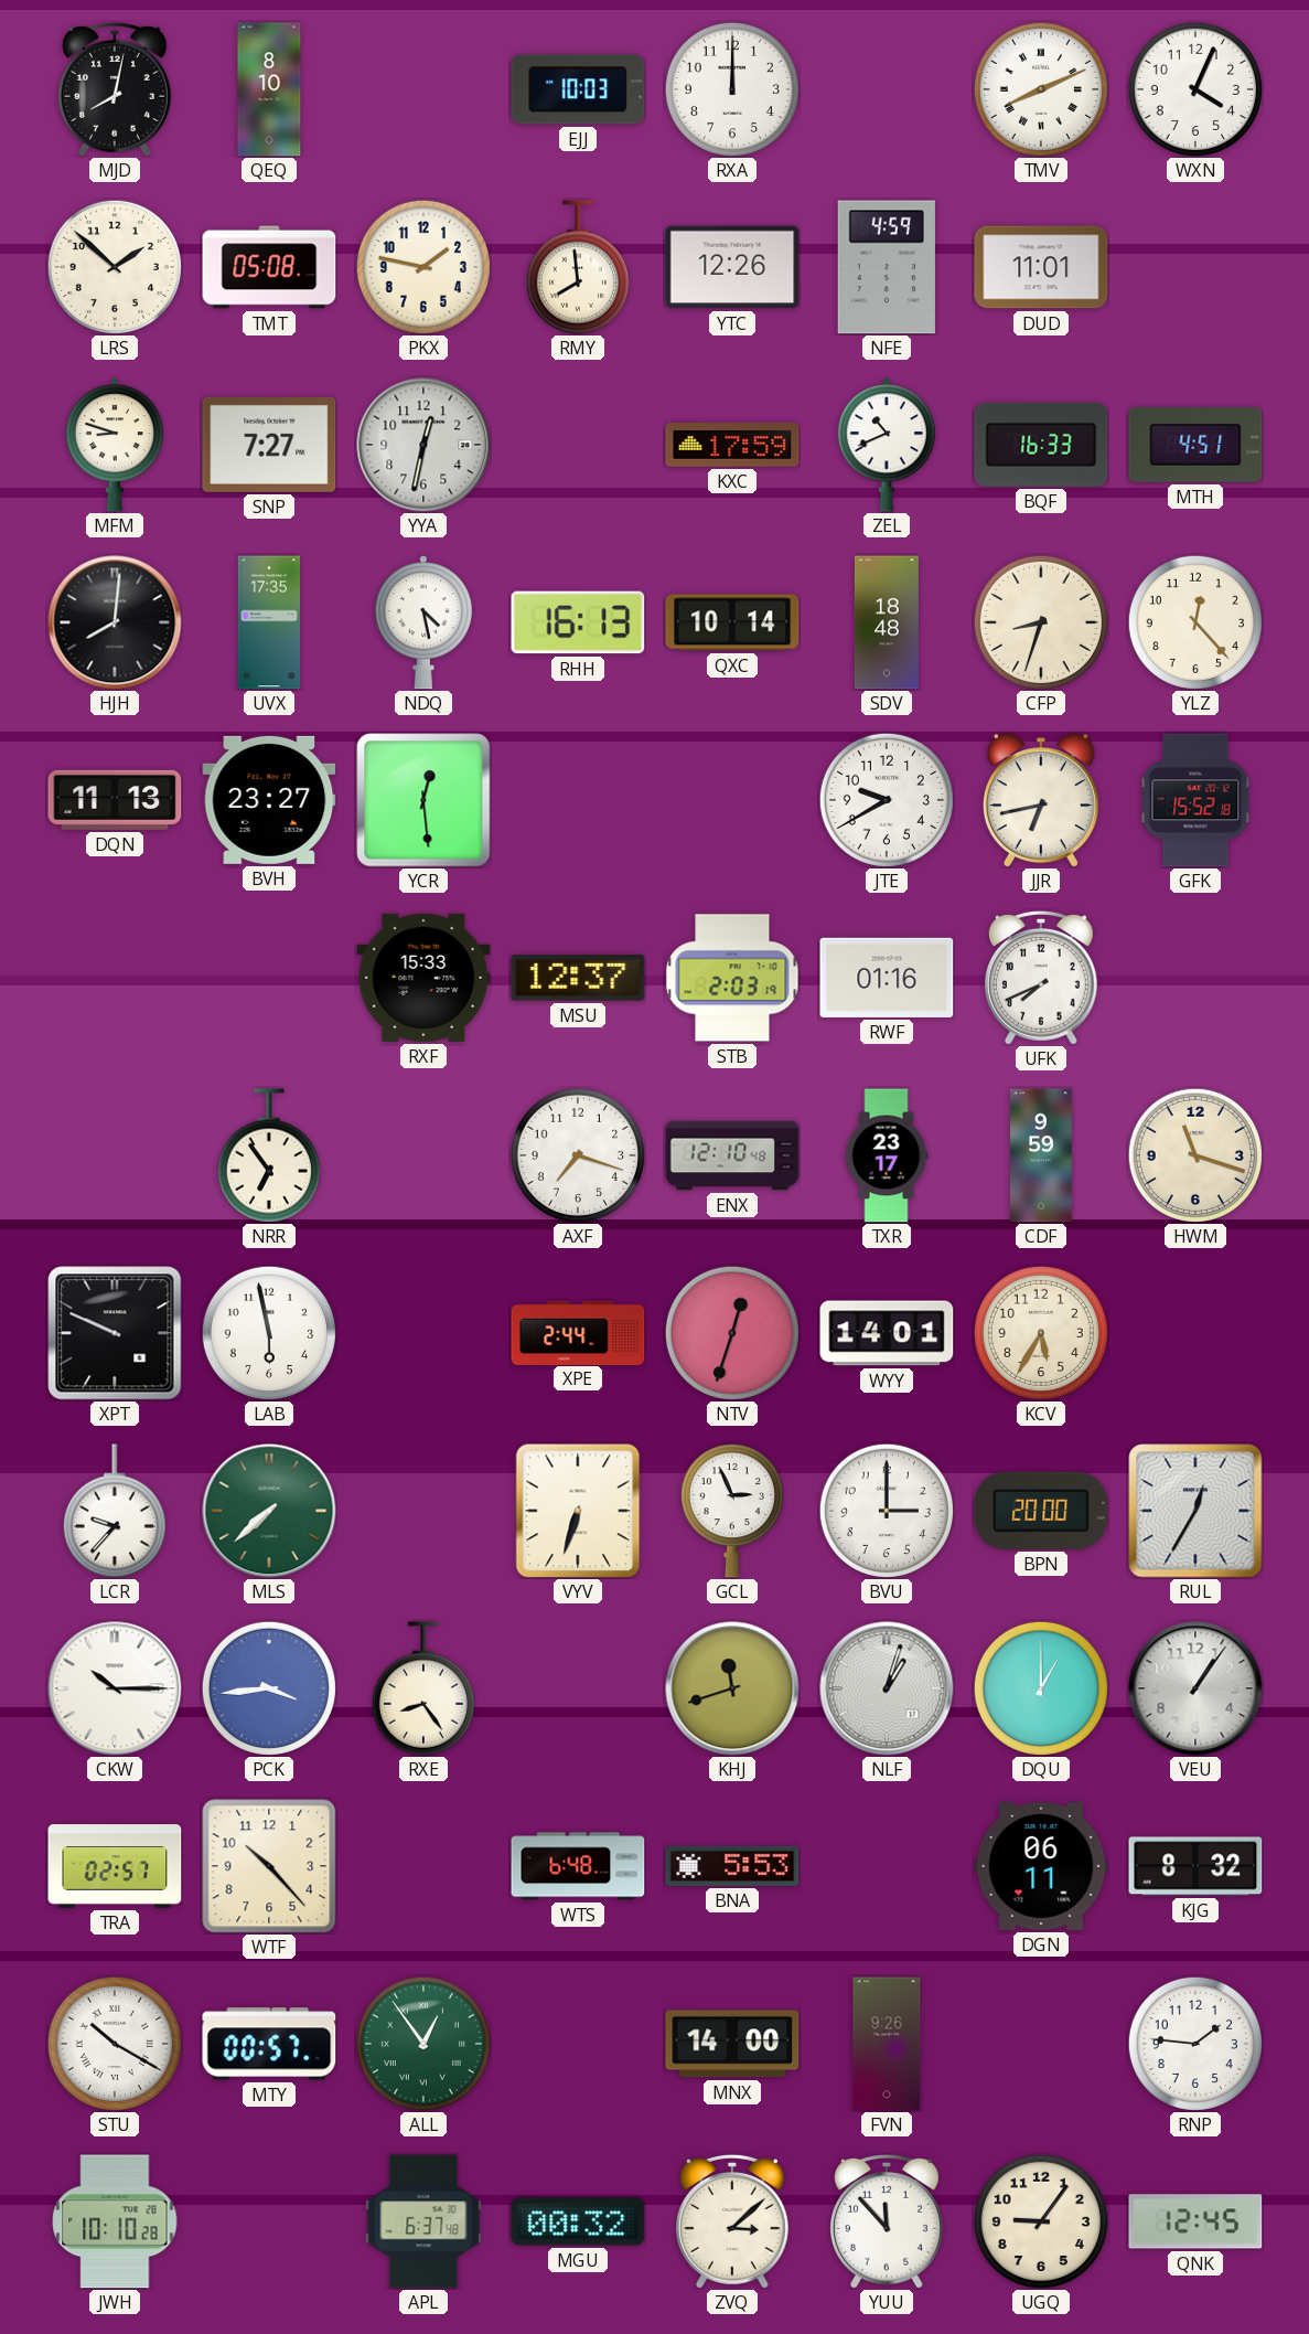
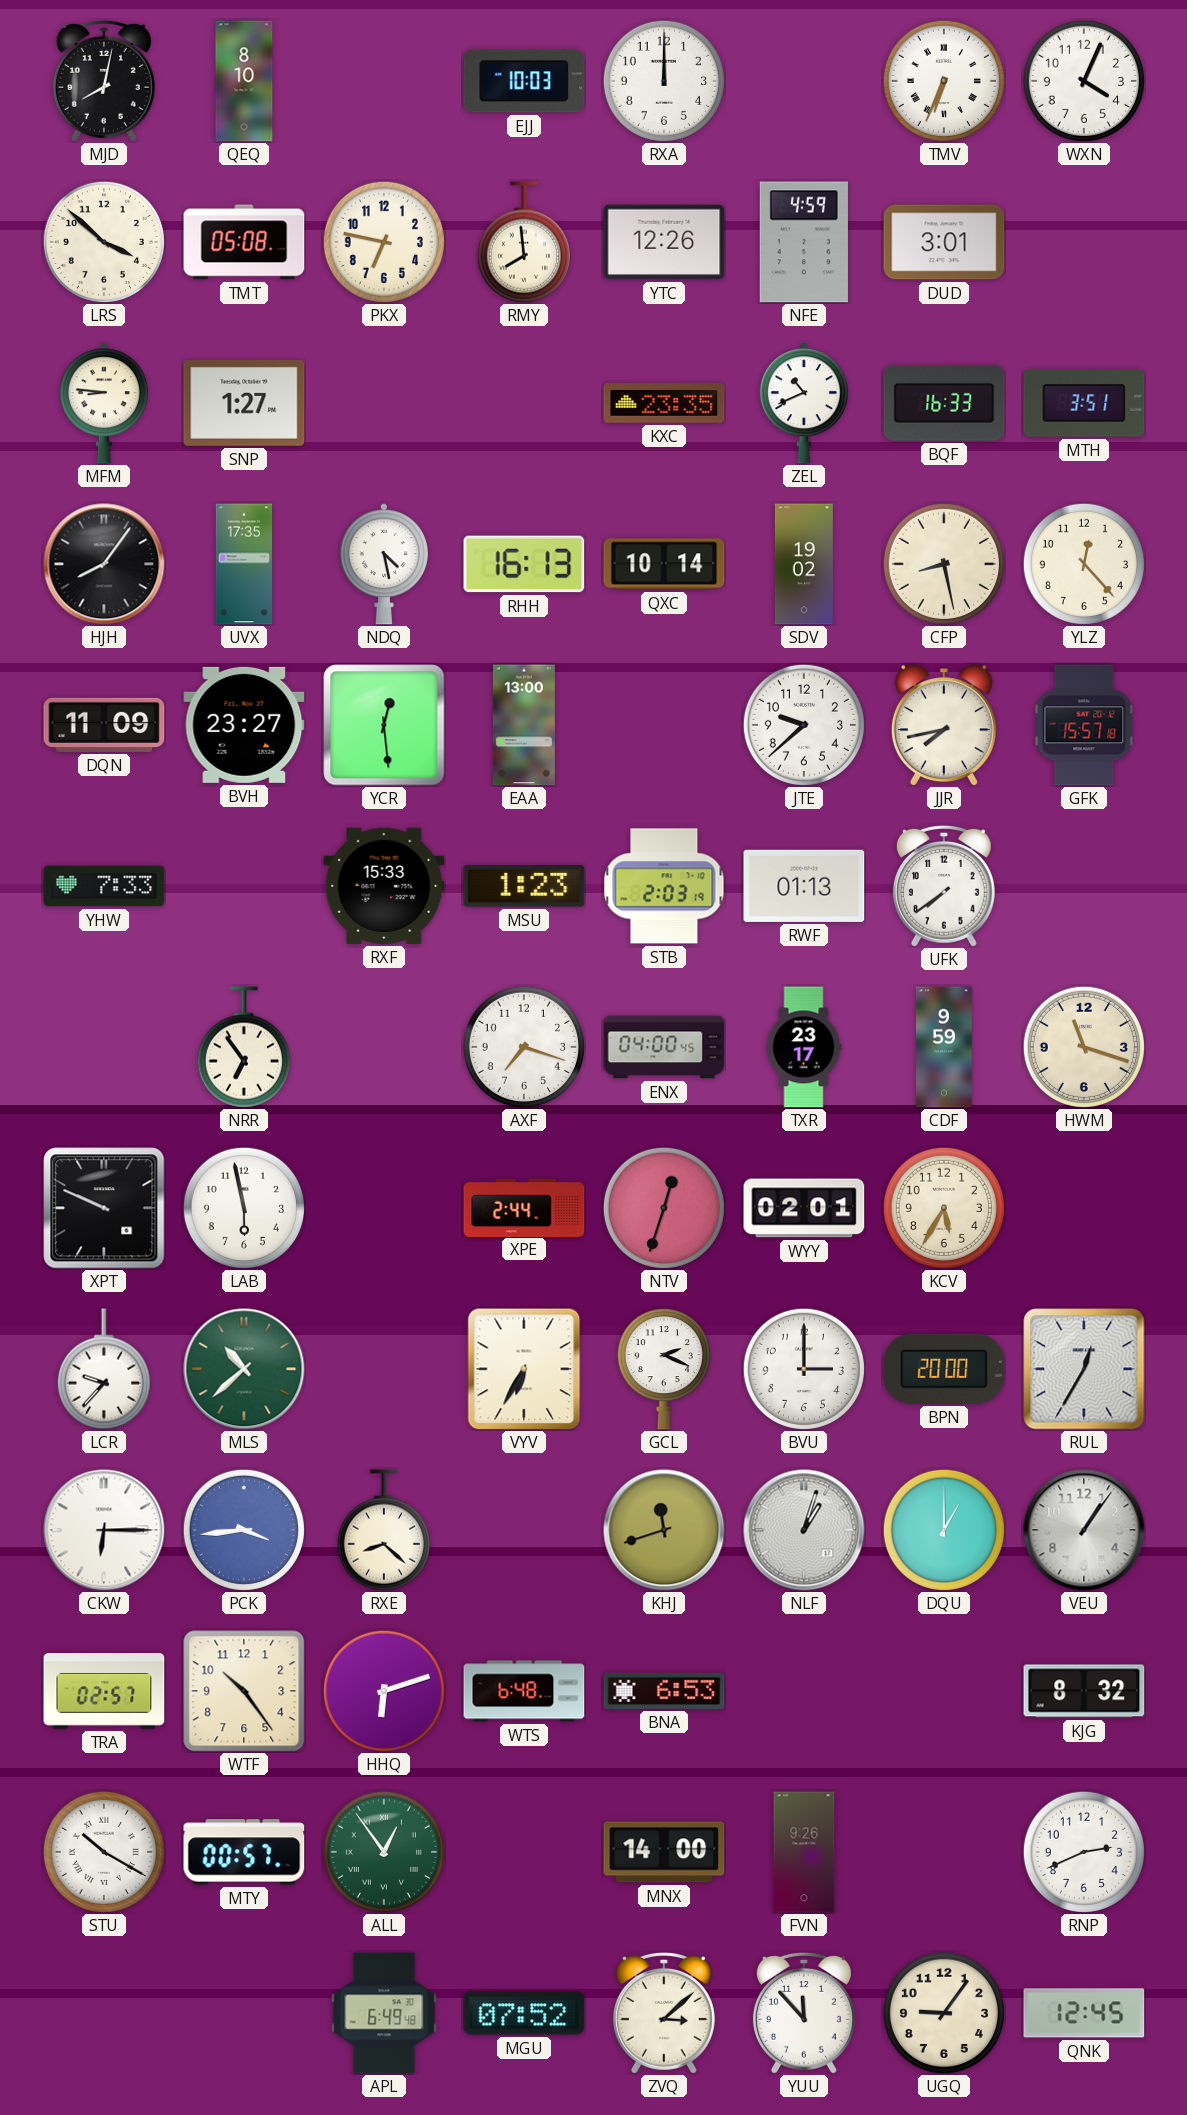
TMV: 8:11 -> 6:34 (944, 81)
LRS: 1:52 -> 3:52 (104, 242)
PKX: 1:47 -> 6:47 (384, 242)
DUD: 11:01 -> 3:01 (944, 242)
MFM: 8:48 -> 8:46 (104, 403)
SNP: 7:27 -> 1:27 (244, 403)
YYA: 12:32 -> none (423, 445)
KXC: 17:59 -> 23:35 (664, 403)
MTH: 4:51 -> 3:51 (1084, 404)
HJH: 8:01 -> 8:06 (104, 564)
SDV: 18:48 -> 19:02 (804, 564)
CFP: 8:33 -> 8:28 (944, 564)
DQN: 11:13 -> 11:09 (104, 725)
EAA: none -> 13:00 (524, 725)
JTE: 9:40 -> 9:38 (804, 725)
JJR: 6:43 -> 7:43 (944, 725)
GFK: 15:52 -> 15:57 (1084, 725)
YHW: none -> 7:33 (104, 886)
MSU: 12:37 -> 1:23 (524, 886)
RWF: 01:16 -> 01:13 (804, 886)
UFK: 7:41 -> 7:39 (944, 886)
ENX: 12:10 -> 04:00 (664, 1047)
WYY: 14:01 -> 02:01 (804, 1208)
MLS: 7:38 -> 10:38 (244, 1369)
VYV: 6:33 -> 6:35 (524, 1369)
GCL: 2:56 -> 2:19 (664, 1369)
CKW: 10:15 -> 6:15 (104, 1530)
RXE: 8:24 -> 8:22 (384, 1530)
WTF: 10:23 -> 10:24 (244, 1691)
HHQ: none -> 6:12 (384, 1691)
BNA: 5:53 -> 6:53 (664, 1691)
DGN: 06:11 -> none (1041, 1866)
RNP: 1:46 -> 2:41 (1084, 1852)
JWH: 10:10 -> none (115, 2221)
APL: 6:37 -> 6:49 (384, 2013)
MGU: 00:32 -> 07:52 (524, 2013)
